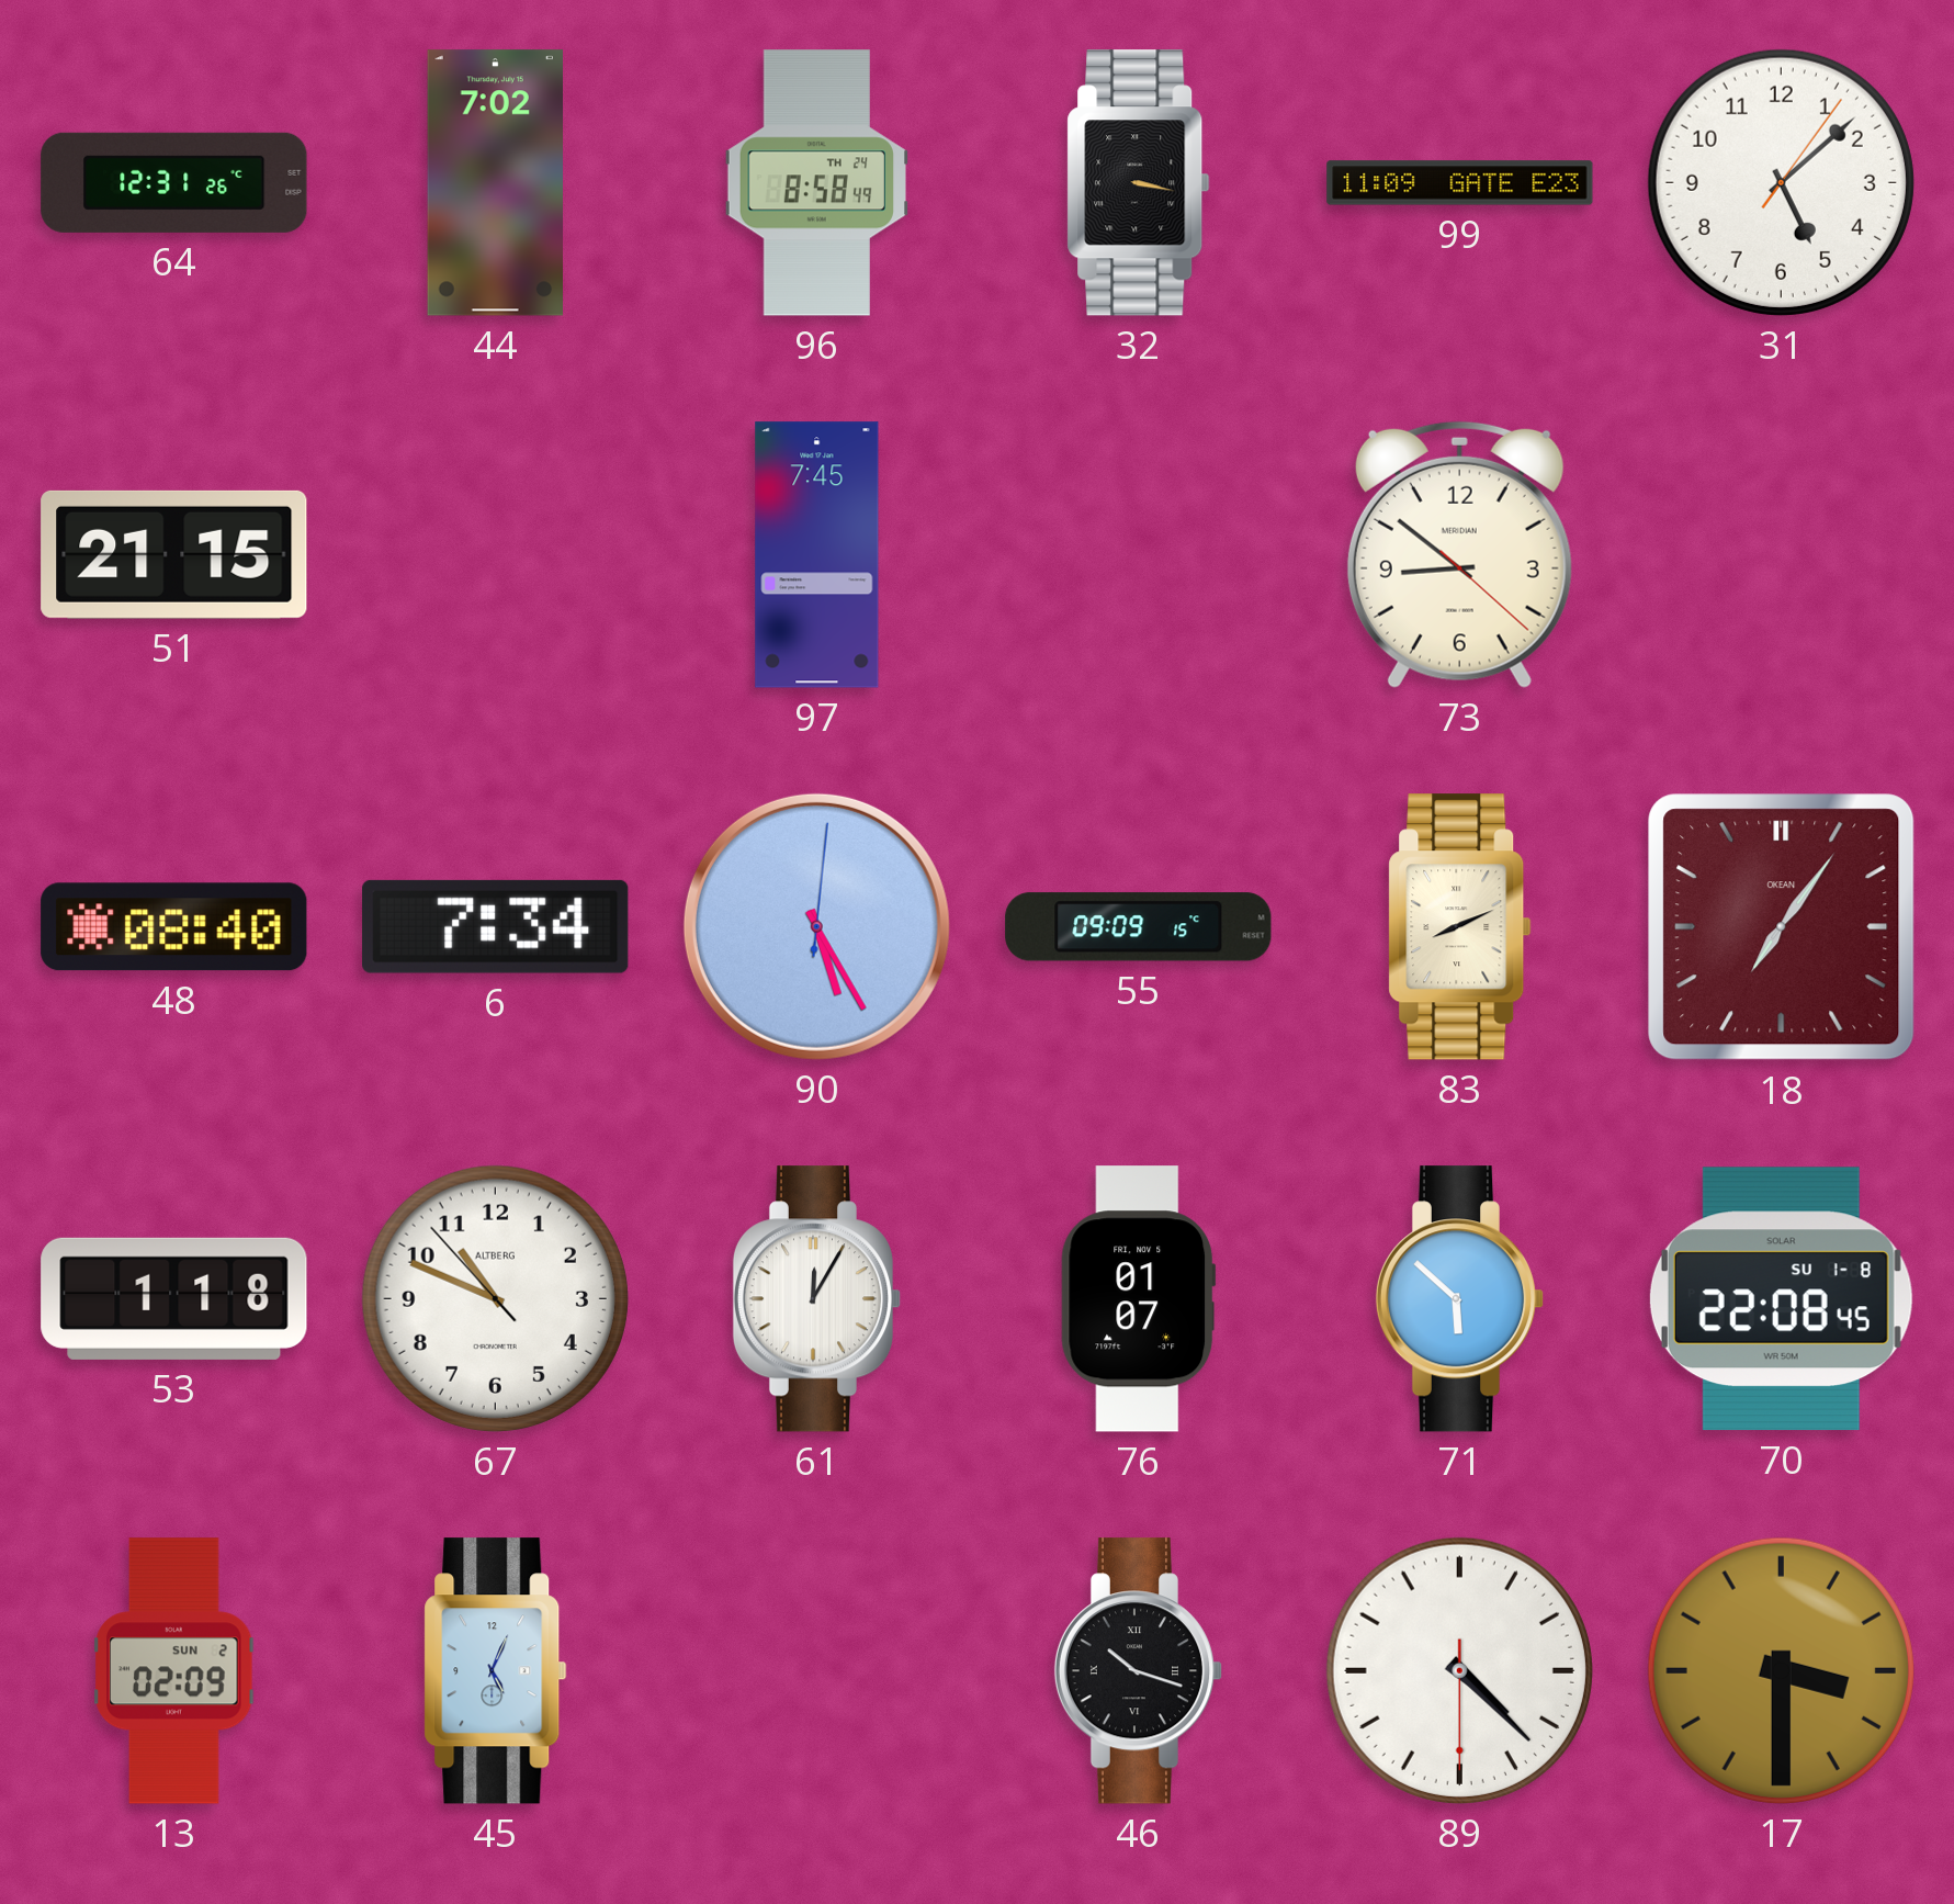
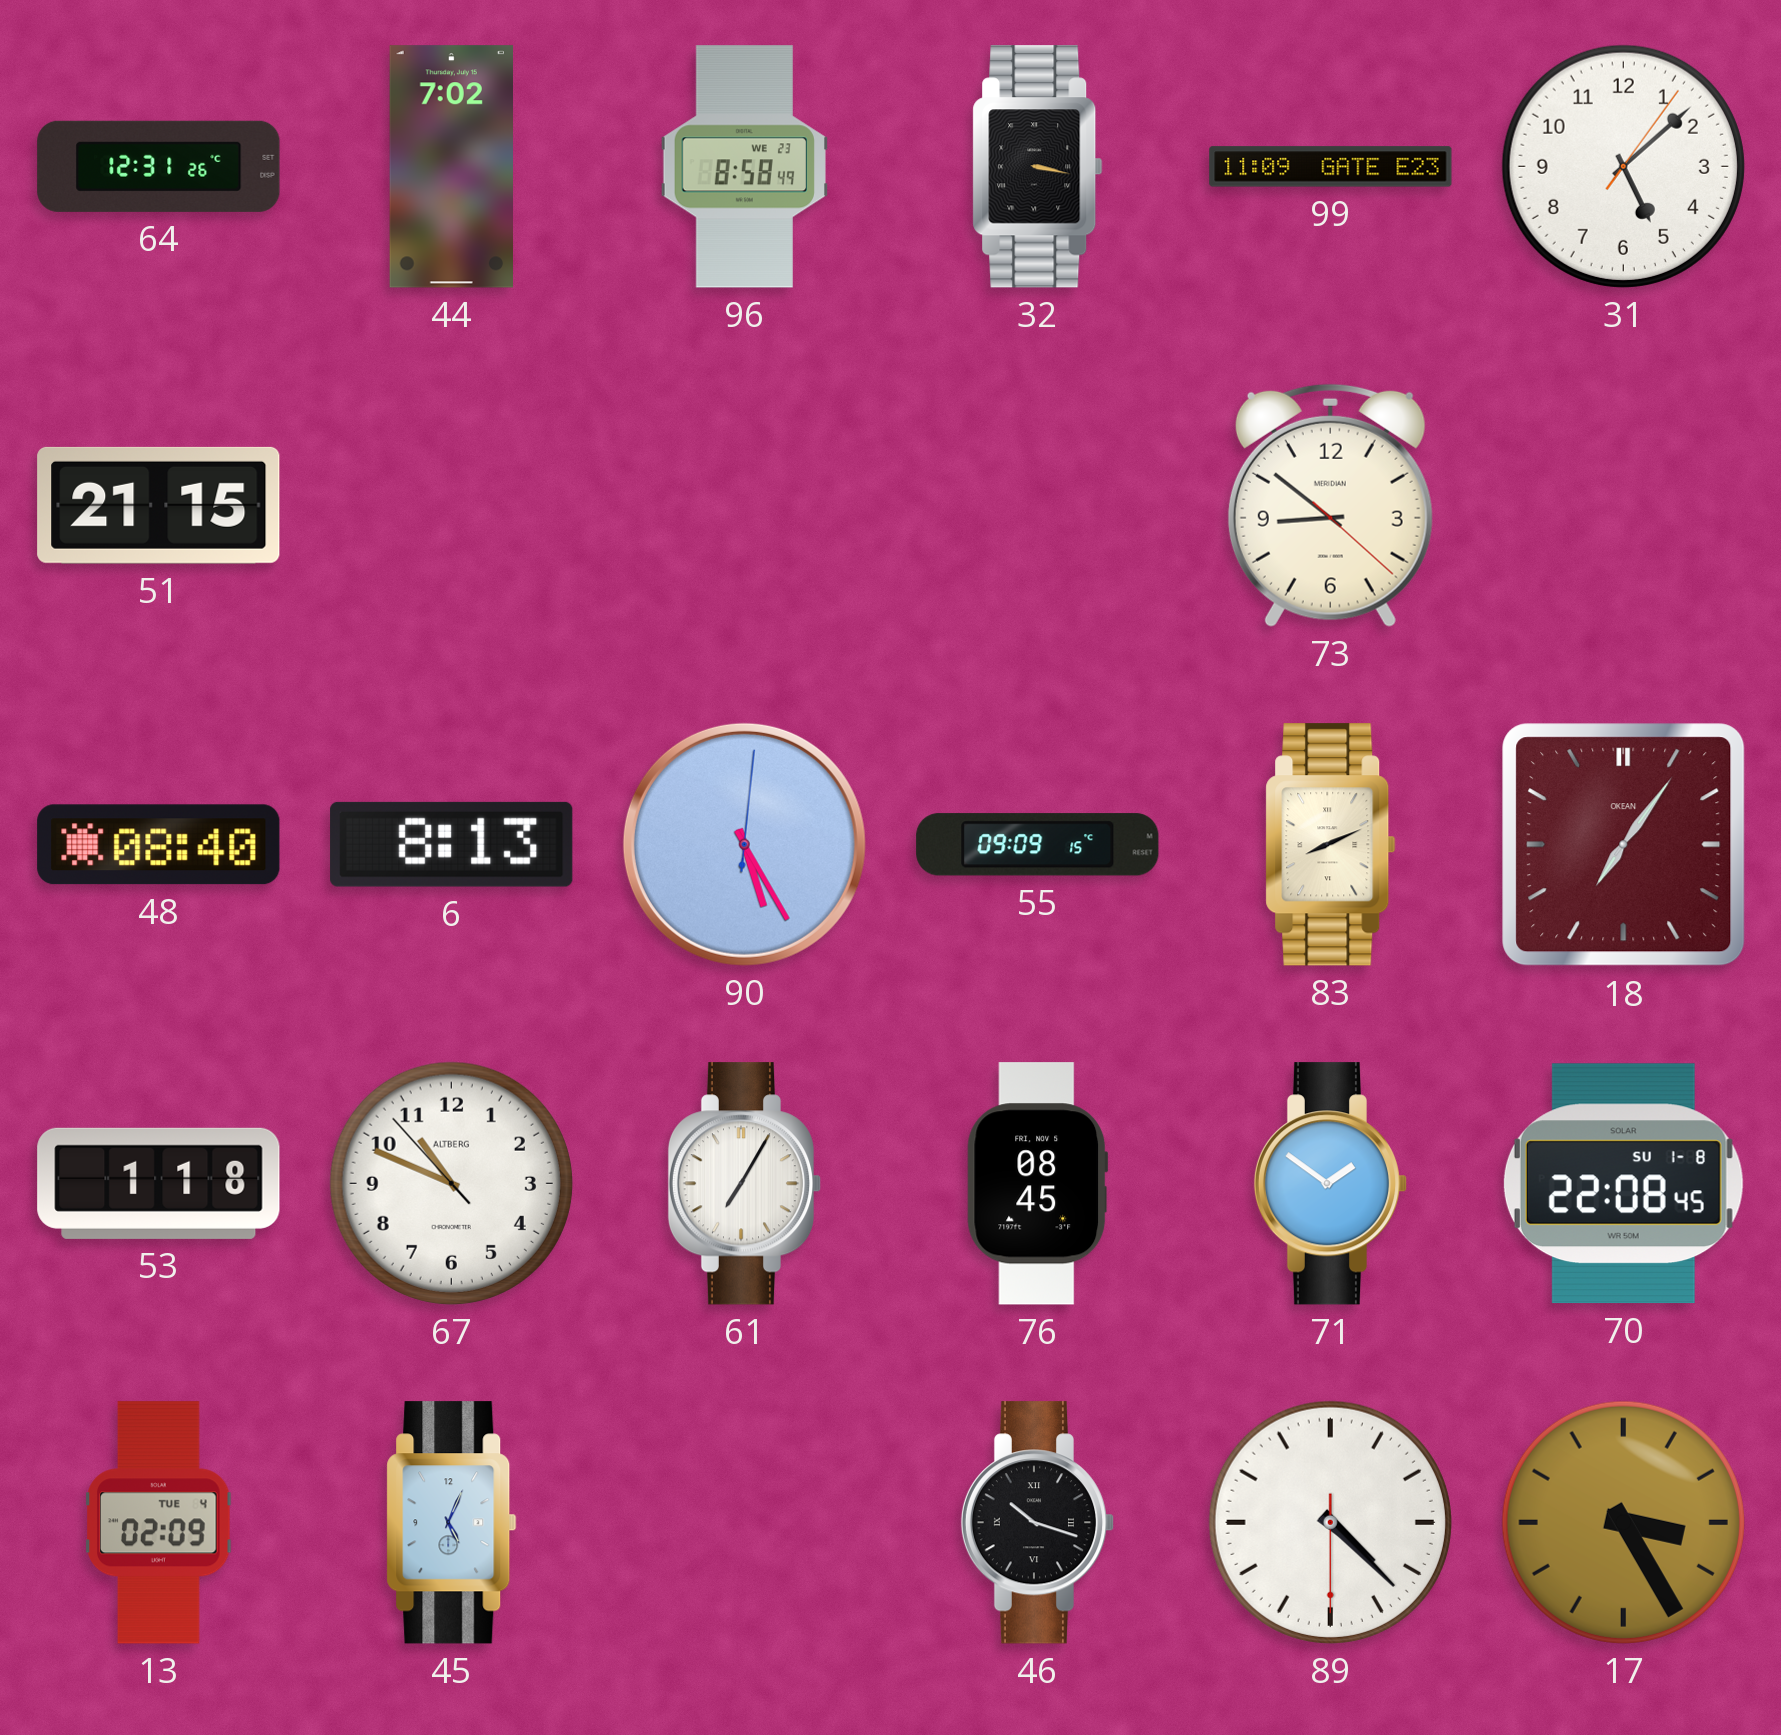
96 date: TH 24 -> WE 23 (744, 167)
97: 7:45 -> none (817, 555)
6: 7:34 -> 8:13 (452, 844)
61: 12:05 -> 7:05 (745, 1184)
76: 01:07 -> 08:45 (1038, 1184)
71: 5:52 -> 1:51 (1331, 1184)
13 date: SUN 2 -> TUE 4 (159, 1523)
17: 3:30 -> 3:25 (1623, 1522)
